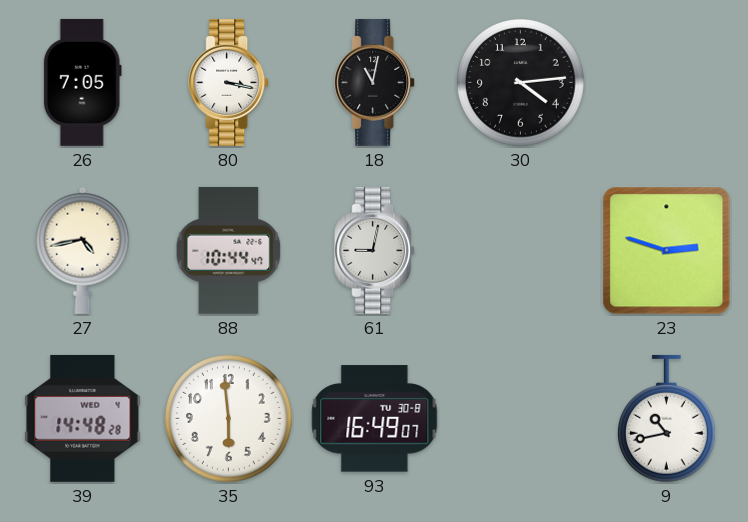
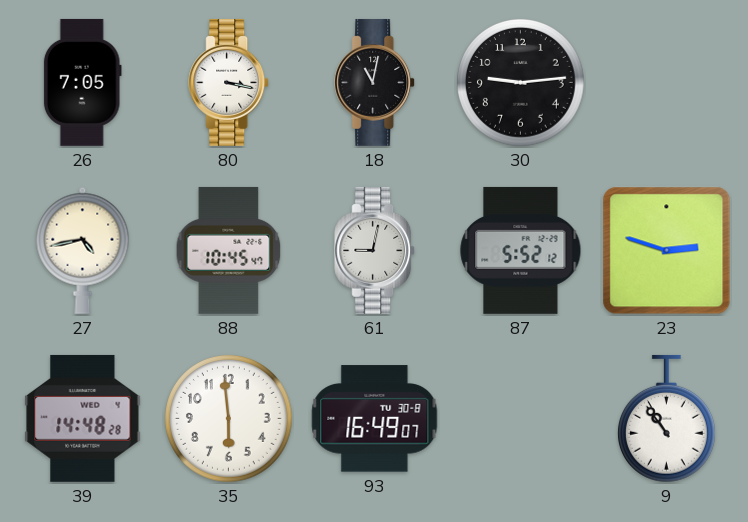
30: 4:14 -> 9:14 (521, 83)
88: 10:44 -> 10:45 (229, 250)
87: none -> 5:52 (521, 250)
9: 10:43 -> 10:54 (666, 419)
